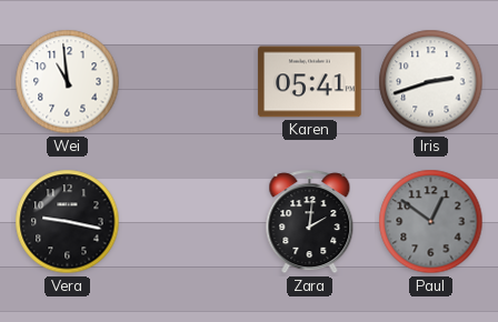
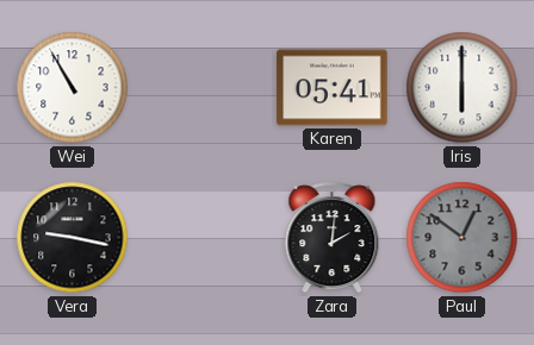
Wei: 10:59 -> 10:55 (73, 88)
Iris: 2:42 -> 6:00 (462, 88)
